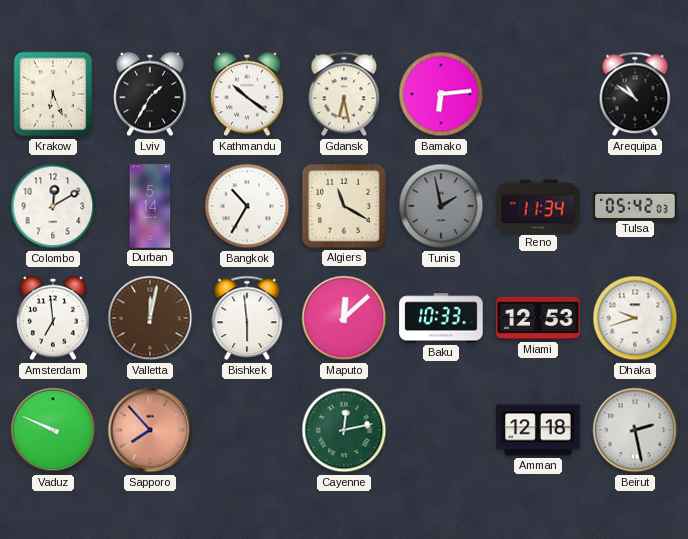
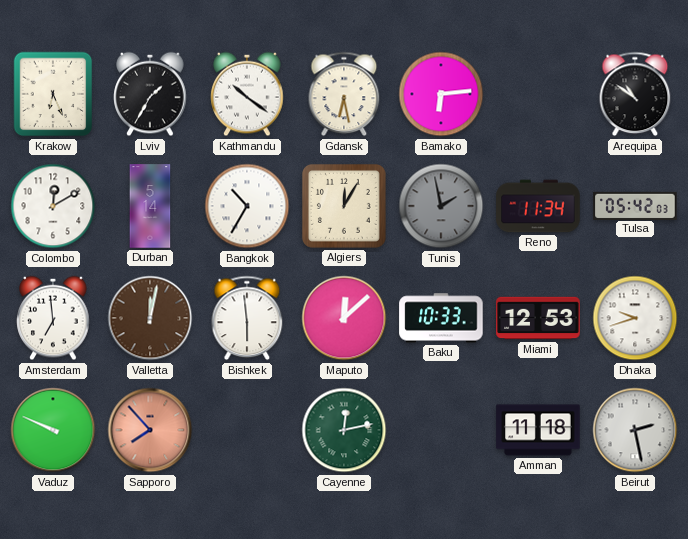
Algiers: 11:20 -> 12:05 (344, 206)
Amman: 12:18 -> 11:18 (538, 430)
